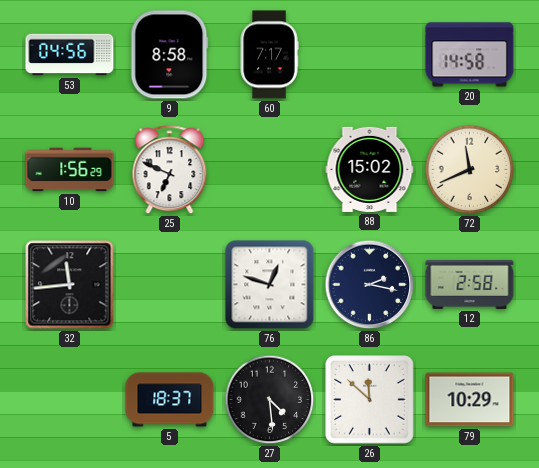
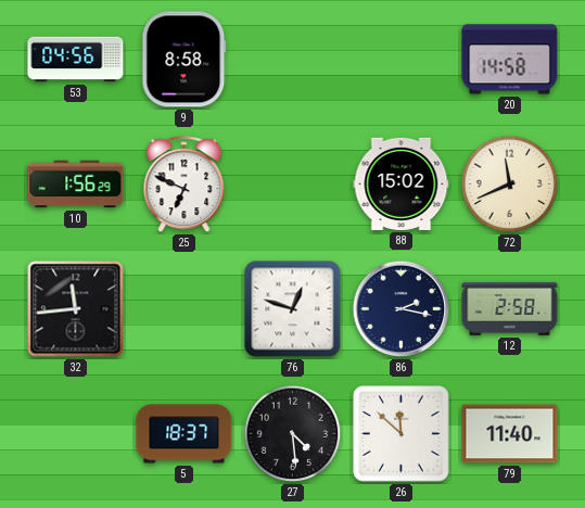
60: 7:17 -> none (269, 55)
79: 10:29 -> 11:40 (510, 434)
